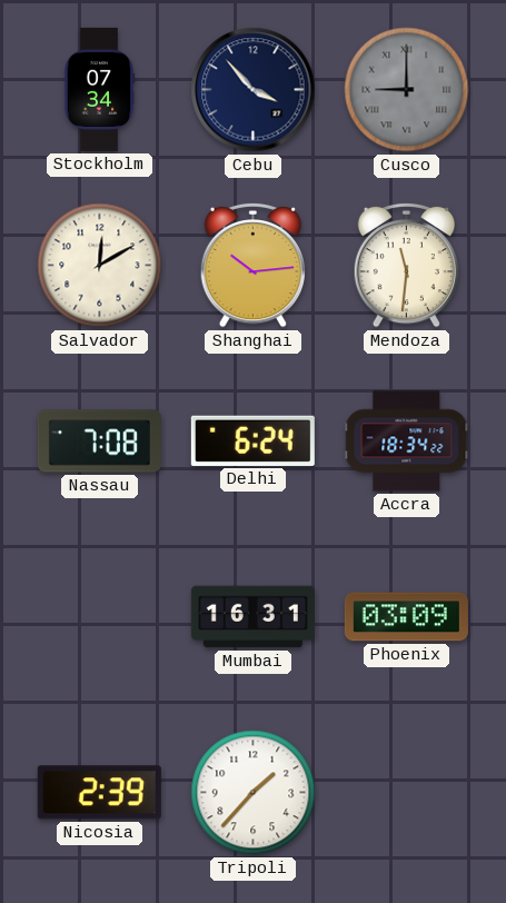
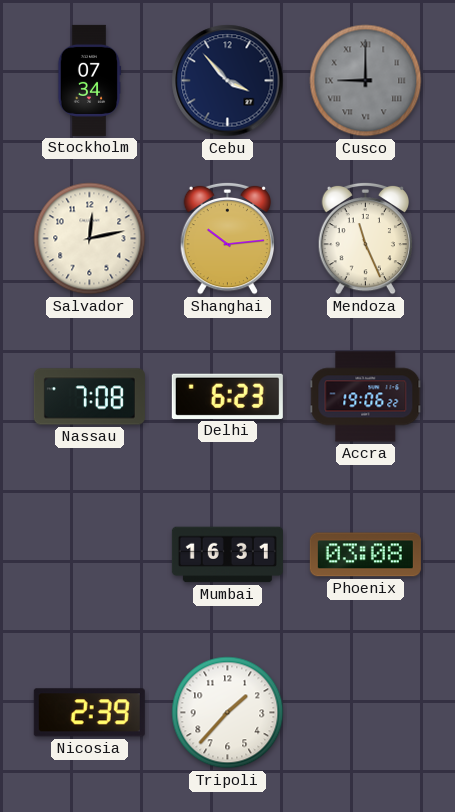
Salvador: 12:10 -> 12:13 (90, 239)
Mendoza: 11:31 -> 11:26 (365, 238)
Delhi: 6:24 -> 6:23 (227, 396)
Accra: 18:34 -> 19:06 (366, 397)
Phoenix: 03:09 -> 03:08 (365, 555)
